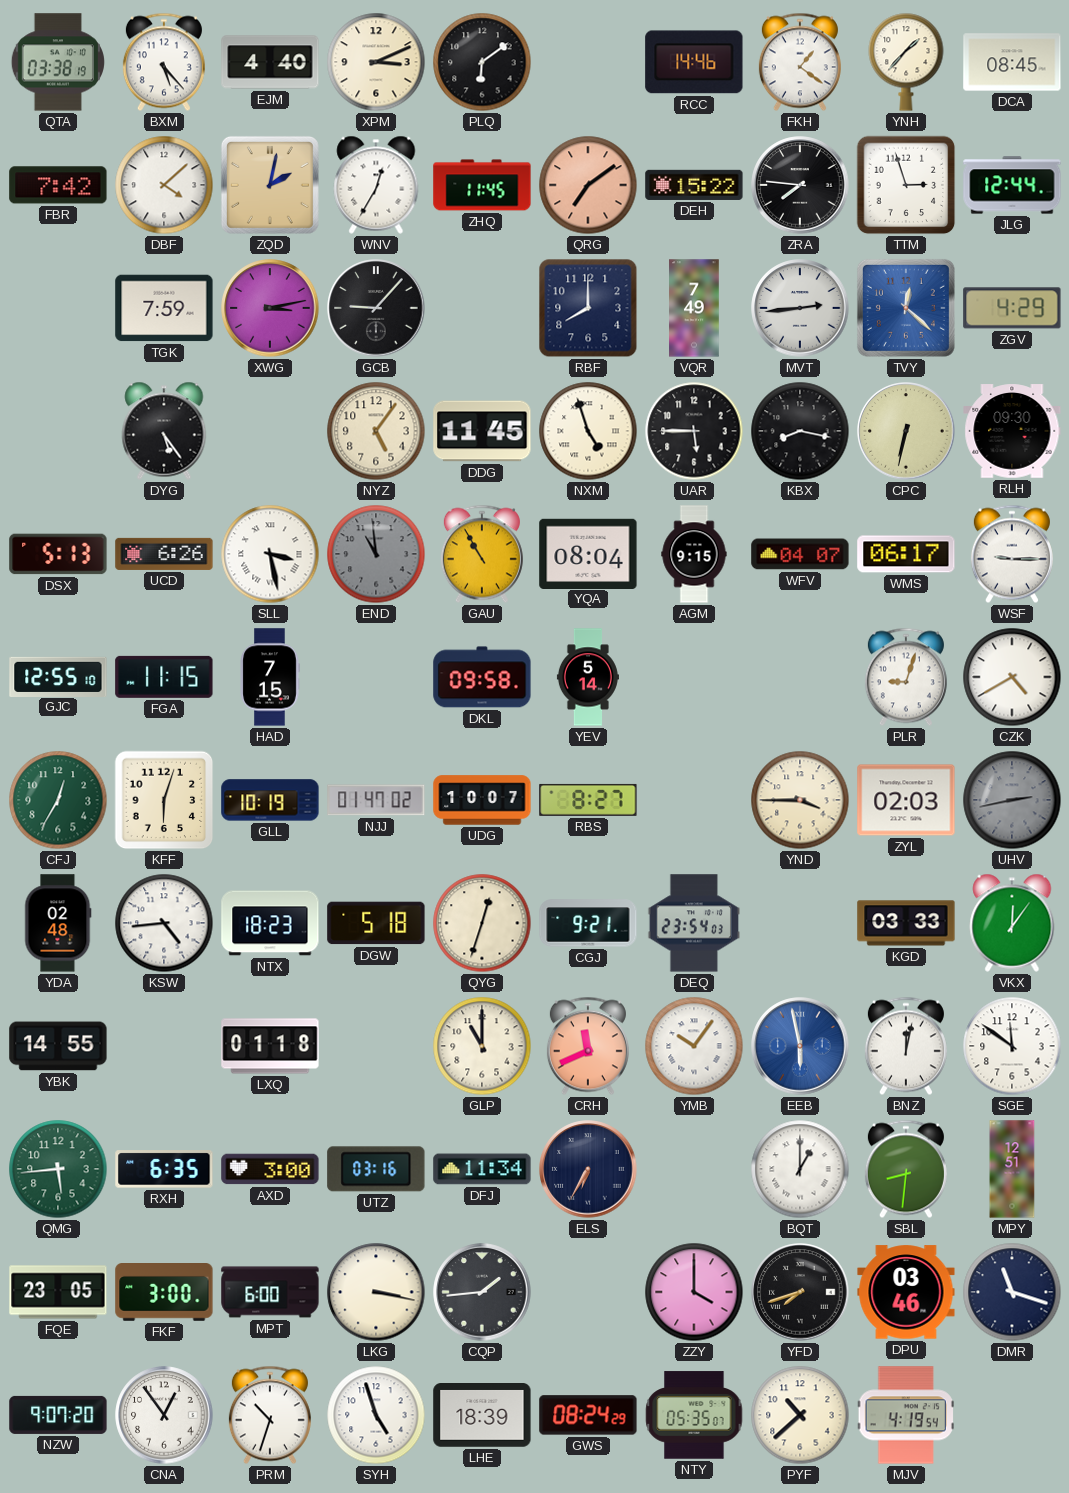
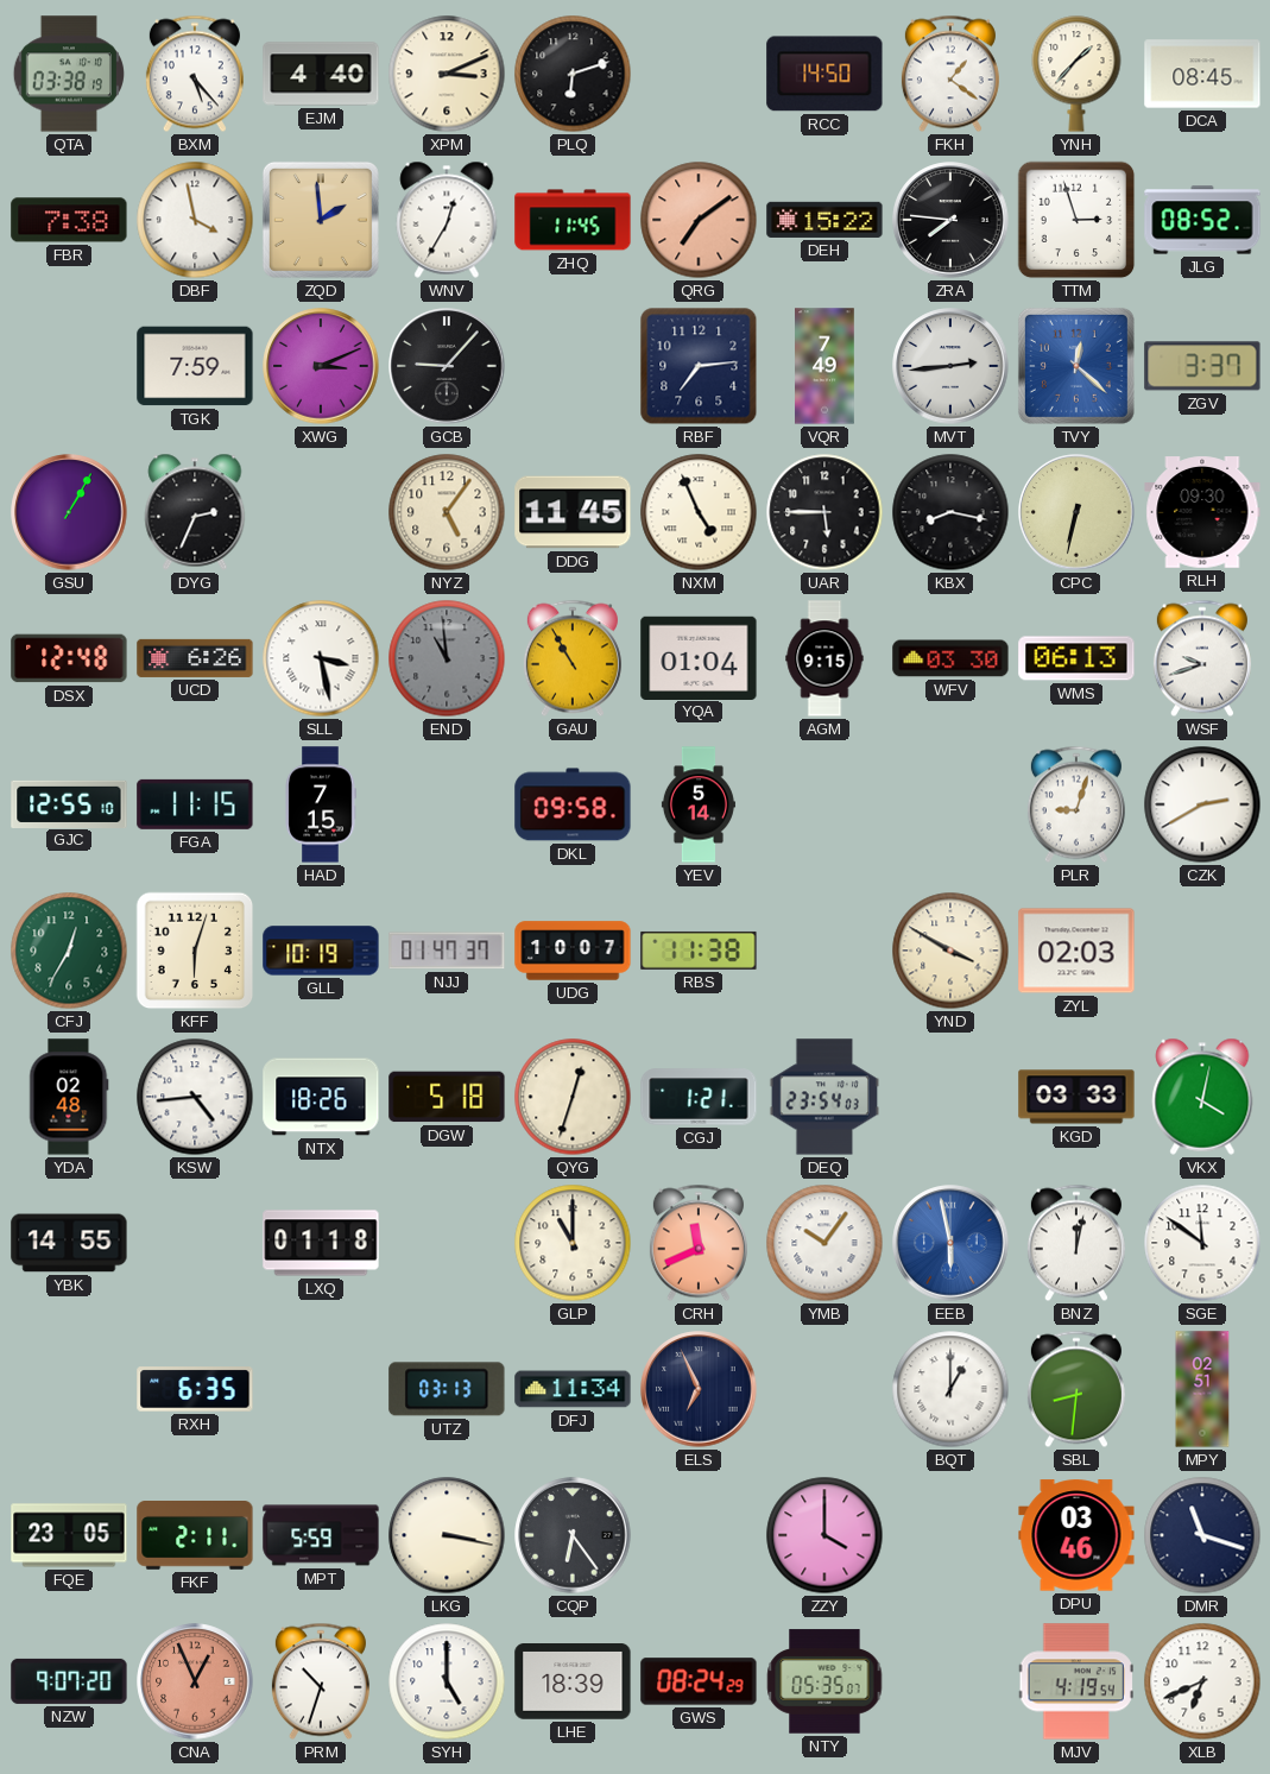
PLQ: 6:09 -> 6:12 (573, 74)
RCC: 14:46 -> 14:50 (824, 74)
FBR: 7:42 -> 7:38 (69, 220)
DBF: 4:08 -> 3:58 (195, 220)
ZQD: 2:02 -> 1:59 (321, 220)
JLG: 12:44 -> 08:52 (1202, 220)
XWG: 3:13 -> 3:11 (321, 366)
RBF: 8:00 -> 7:14 (699, 366)
ZGV: 4:29 -> 3:37 (1202, 366)
GSU: none -> 1:05 (69, 512)
DYG: 5:24 -> 2:34 (195, 512)
NXM: 4:57 -> 4:56 (699, 512)
DSX: 5:13 -> 12:48 (69, 658)
YQA: 08:04 -> 01:04 (699, 657)
WFV: 04:07 -> 03:30 (950, 658)
WMS: 06:17 -> 06:13 (1076, 658)
WSF: 9:15 -> 9:42 (1202, 658)
CZK: 4:40 -> 2:40 (1202, 804)
NJJ: 01:47:02 -> 01:47:37 (447, 951)
RBS: 8:27 -> 11:38 (699, 951)
YND: 3:45 -> 3:50 (950, 951)
UHV: 2:43 -> none (1012, 800)
NTX: 18:23 -> 18:26 (321, 1097)
CGJ: 9:21 -> 1:21 (699, 1097)
VKX: 12:06 -> 4:02 (1202, 1097)
QMG: 5:44 -> none (58, 1169)
AXD: 3:00 -> none (270, 1169)
UTZ: 03:16 -> 03:13 (447, 1389)
ELS: 6:35 -> 6:56 (699, 1389)
MPY: 12:51 -> 02:51 (1202, 1389)
FKF: 3:00 -> 2:11 (195, 1536)
MPT: 6:00 -> 5:59 (321, 1535)
CQP: 1:44 -> 6:24 (573, 1535)
YFD: 7:42 -> none (800, 1292)
CNA: 12:54 -> 12:56 (195, 1681)
CNA dial: white -> salmon (195, 1681)
SYH: 4:57 -> 5:00 (447, 1681)
PYF: 10:38 -> none (800, 1415)
XLB: none -> 6:41 (1202, 1681)
